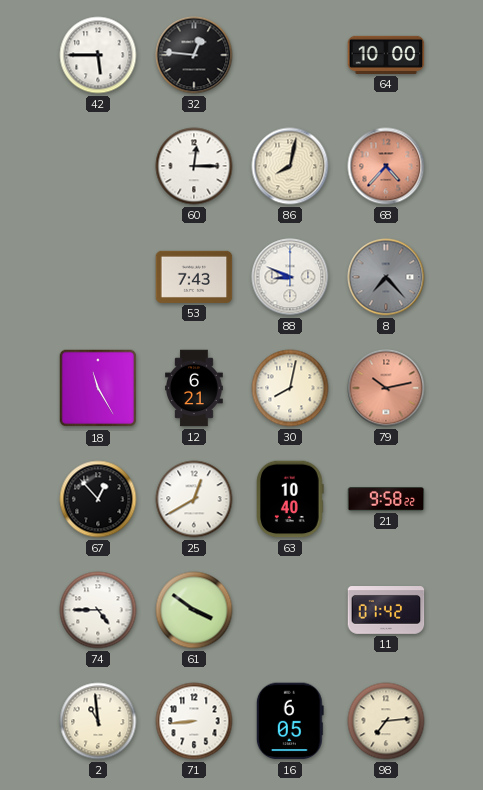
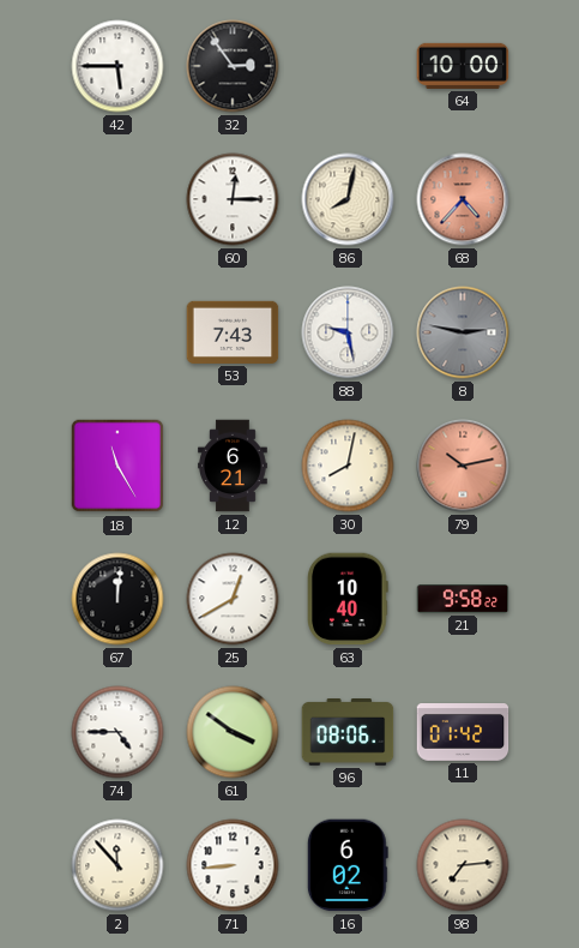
32: 12:46 -> 2:54 (233, 66)
88: 8:49 -> 9:28 (348, 332)
8: 7:23 -> 2:47 (463, 332)
67: 12:53 -> 12:01 (117, 599)
96: none -> 08:06 (348, 733)
2: 10:59 -> 11:53 (117, 865)
16: 6:05 -> 6:02 (348, 865)
